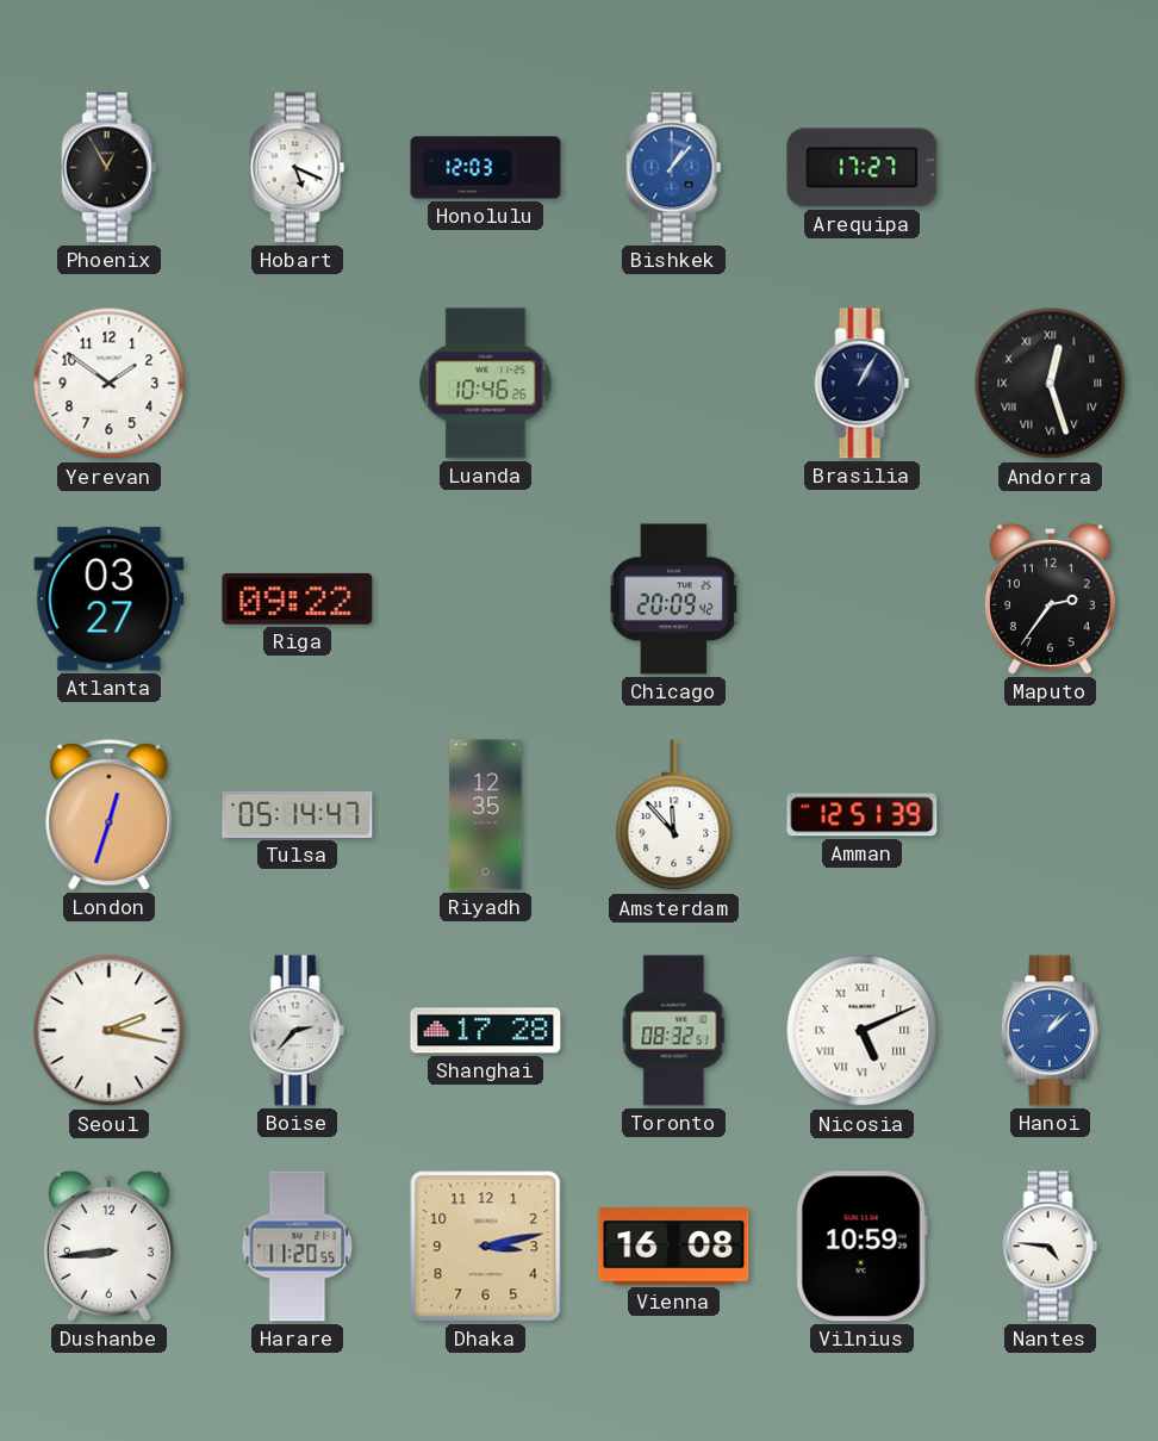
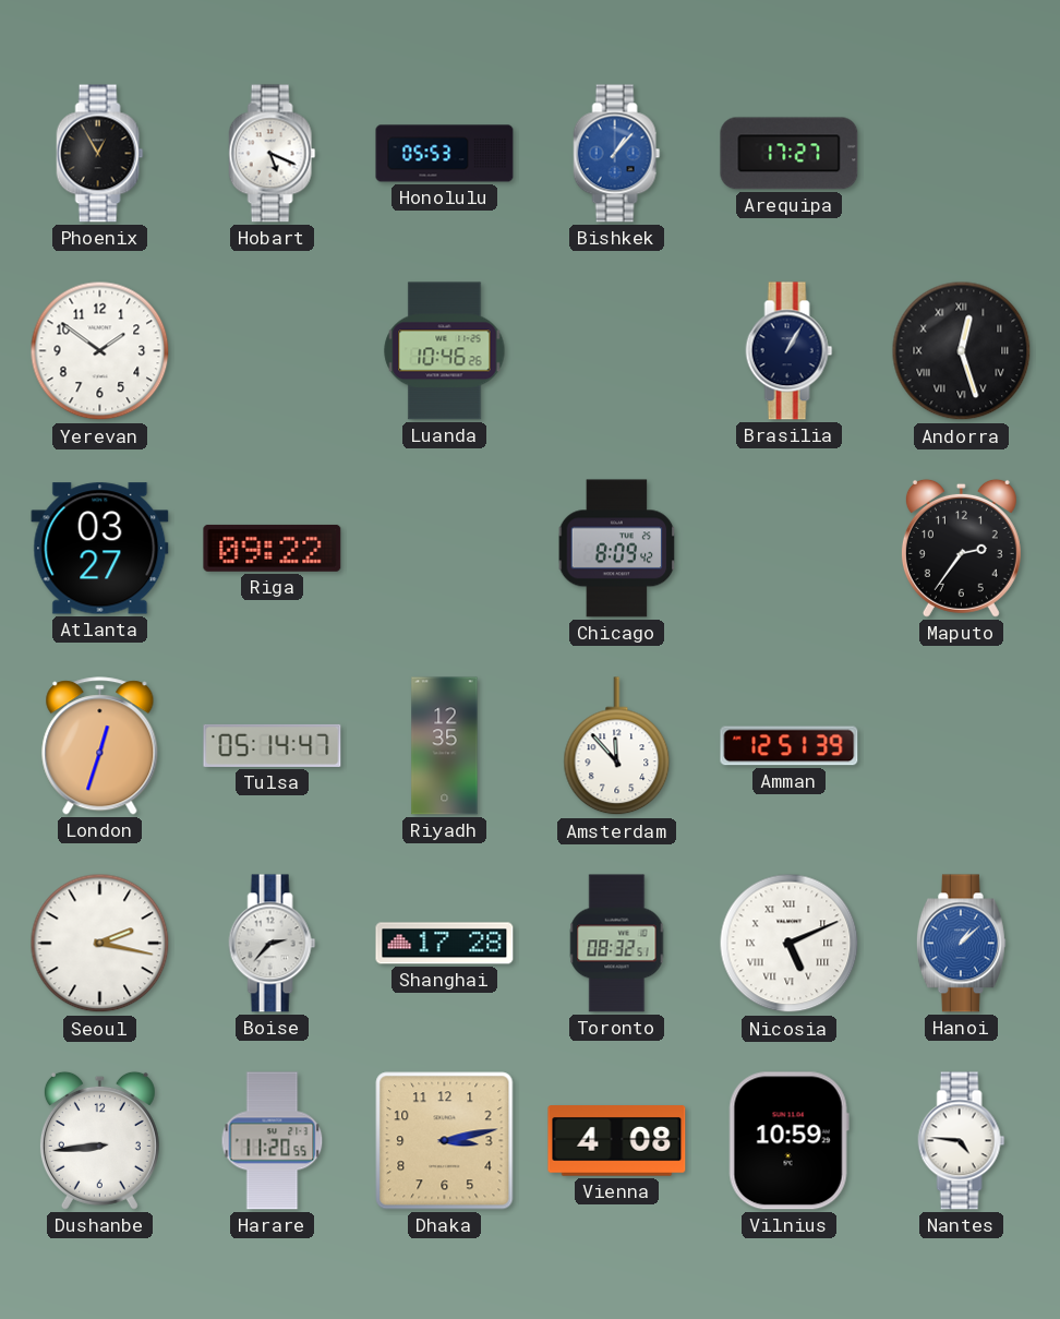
Honolulu: 12:03 -> 05:53 (445, 154)
Chicago: 20:09 -> 8:09 (617, 549)
Vienna: 16:08 -> 4:08 (617, 1141)
